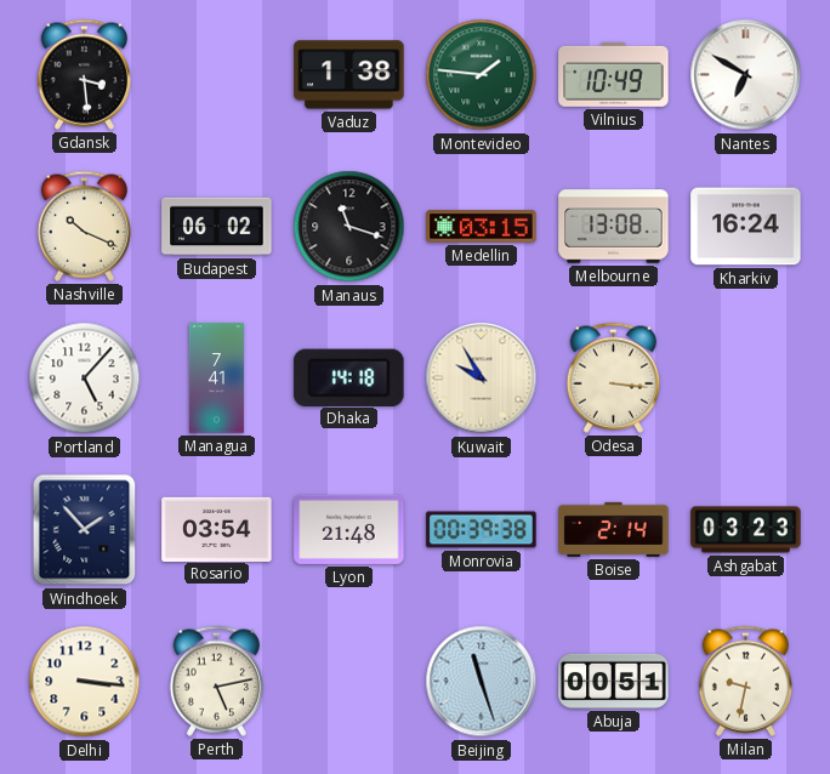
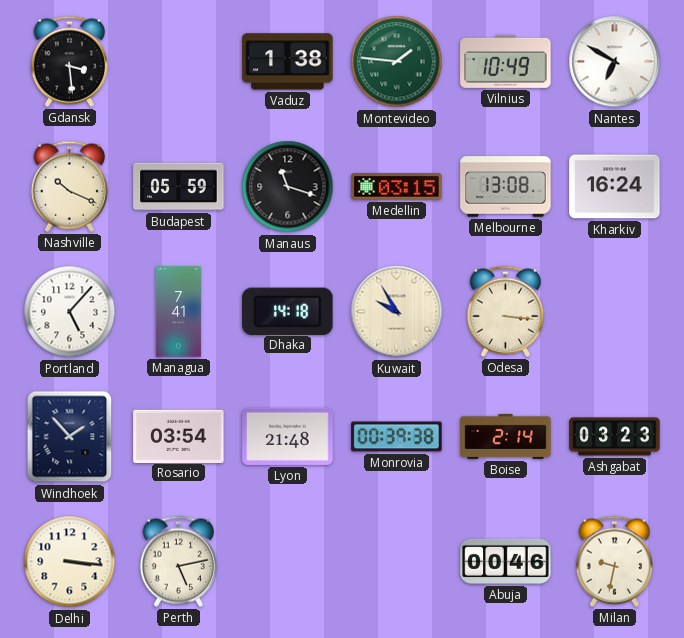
Budapest: 06:02 -> 05:59 (179, 187)
Beijing: 11:27 -> none (482, 682)
Abuja: 00:51 -> 00:46 (506, 561)
